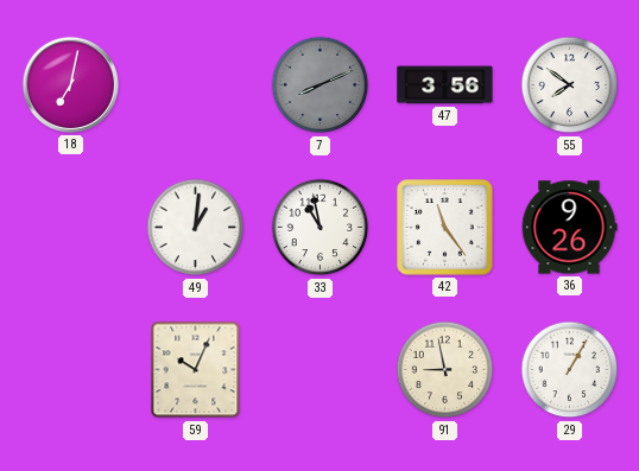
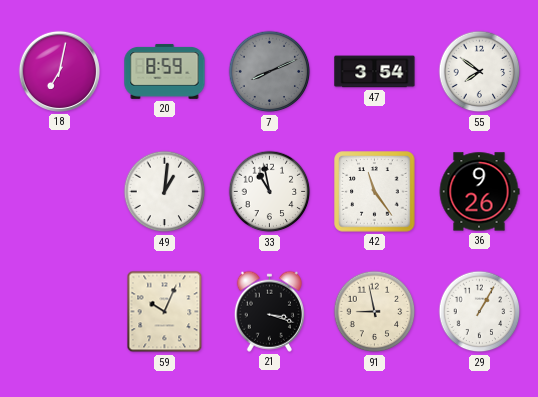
20: none -> 8:59 (165, 72)
47: 3:56 -> 3:54 (375, 72)
21: none -> 3:18 (269, 311)
